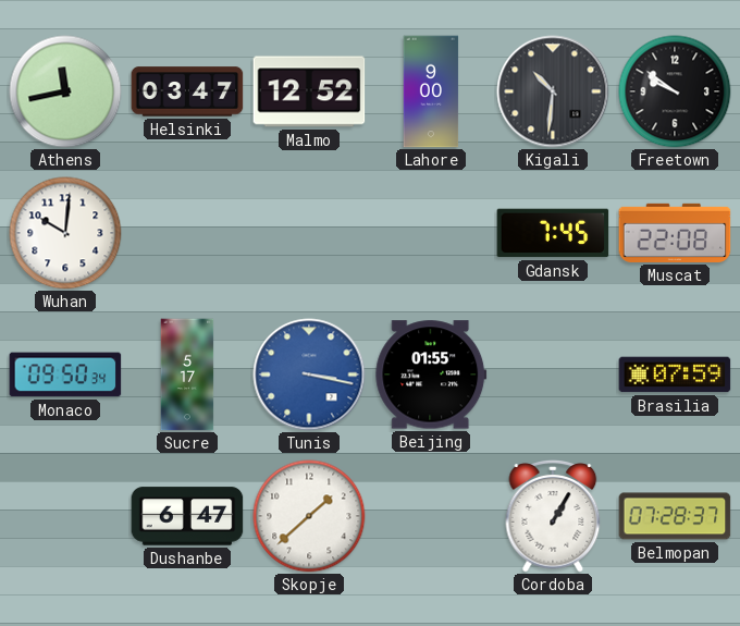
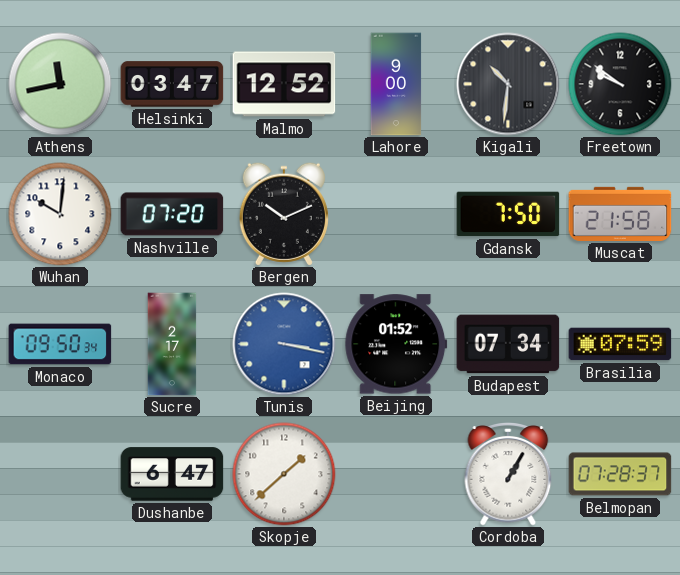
Nashville: none -> 07:20 (172, 214)
Bergen: none -> 10:11 (284, 214)
Gdansk: 7:45 -> 7:50 (508, 214)
Muscat: 22:08 -> 21:58 (620, 214)
Sucre: 5:17 -> 2:17 (172, 344)
Beijing: 01:55 -> 01:52 (396, 344)
Budapest: none -> 07:34 (508, 344)
